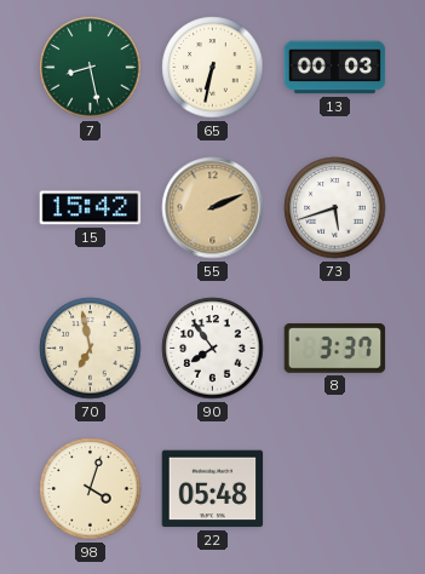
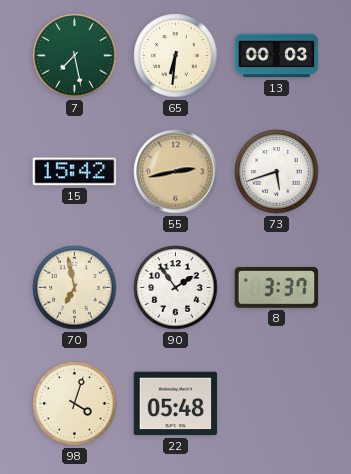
7: 8:28 -> 7:28 (75, 56)
65: 6:32 -> 6:31 (176, 56)
55: 2:11 -> 2:43 (176, 172)
90: 7:54 -> 1:54 (176, 288)
